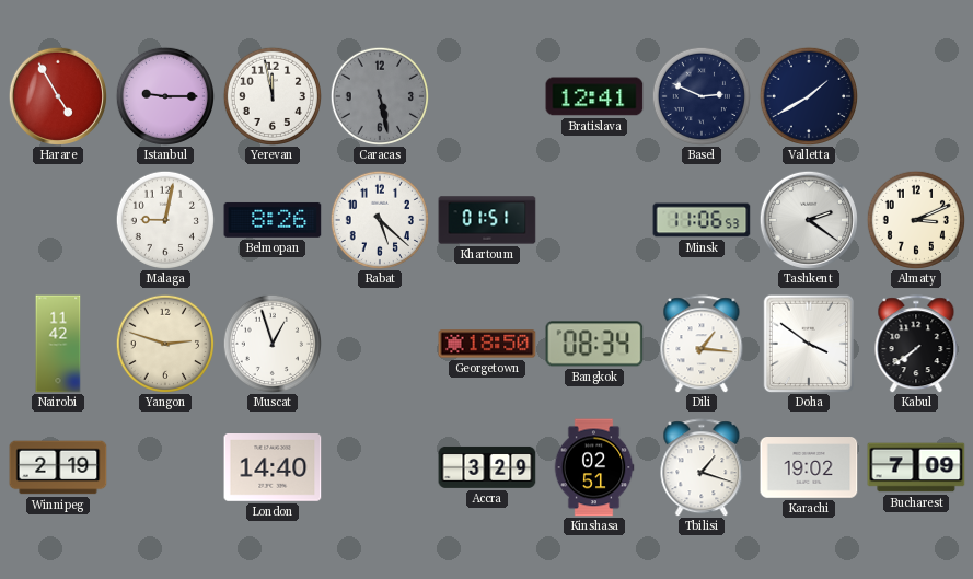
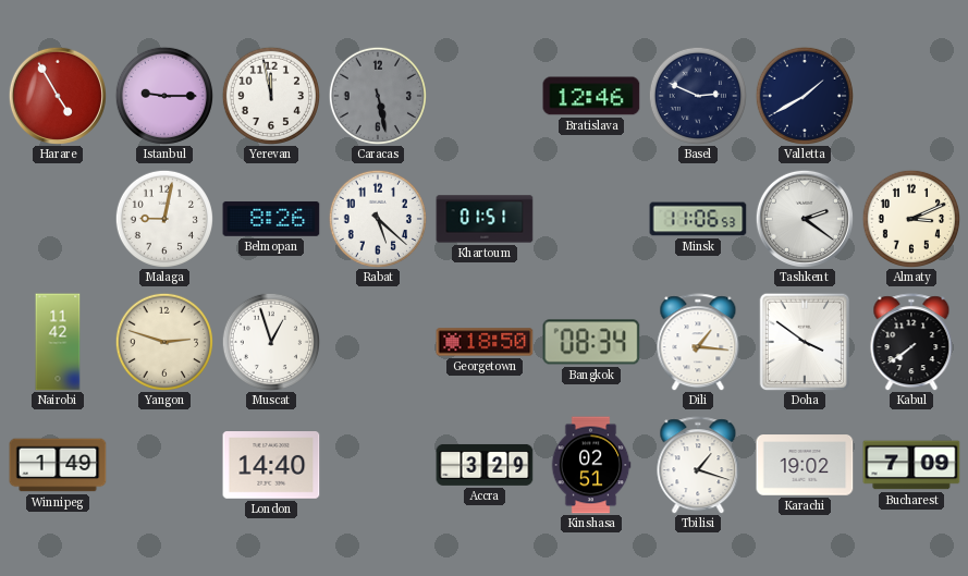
Bratislava: 12:41 -> 12:46 (591, 96)
Winnipeg: 2:19 -> 1:49 (58, 465)
